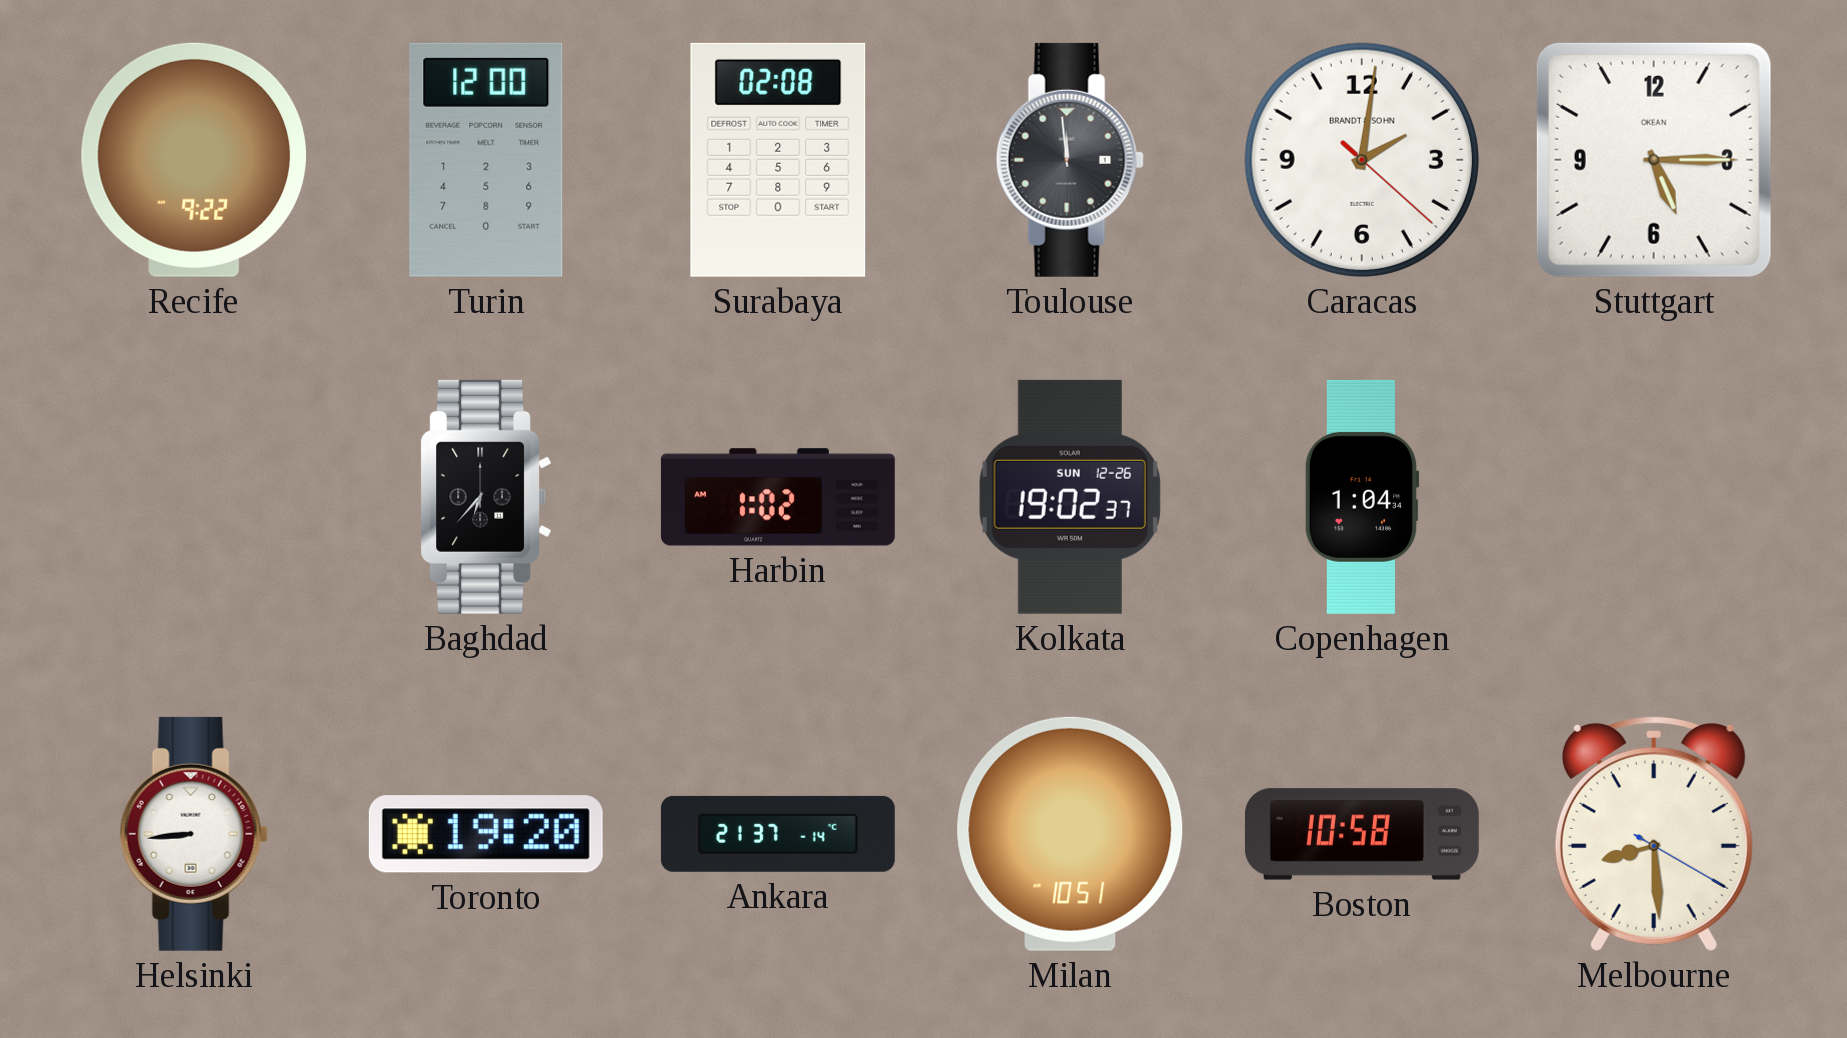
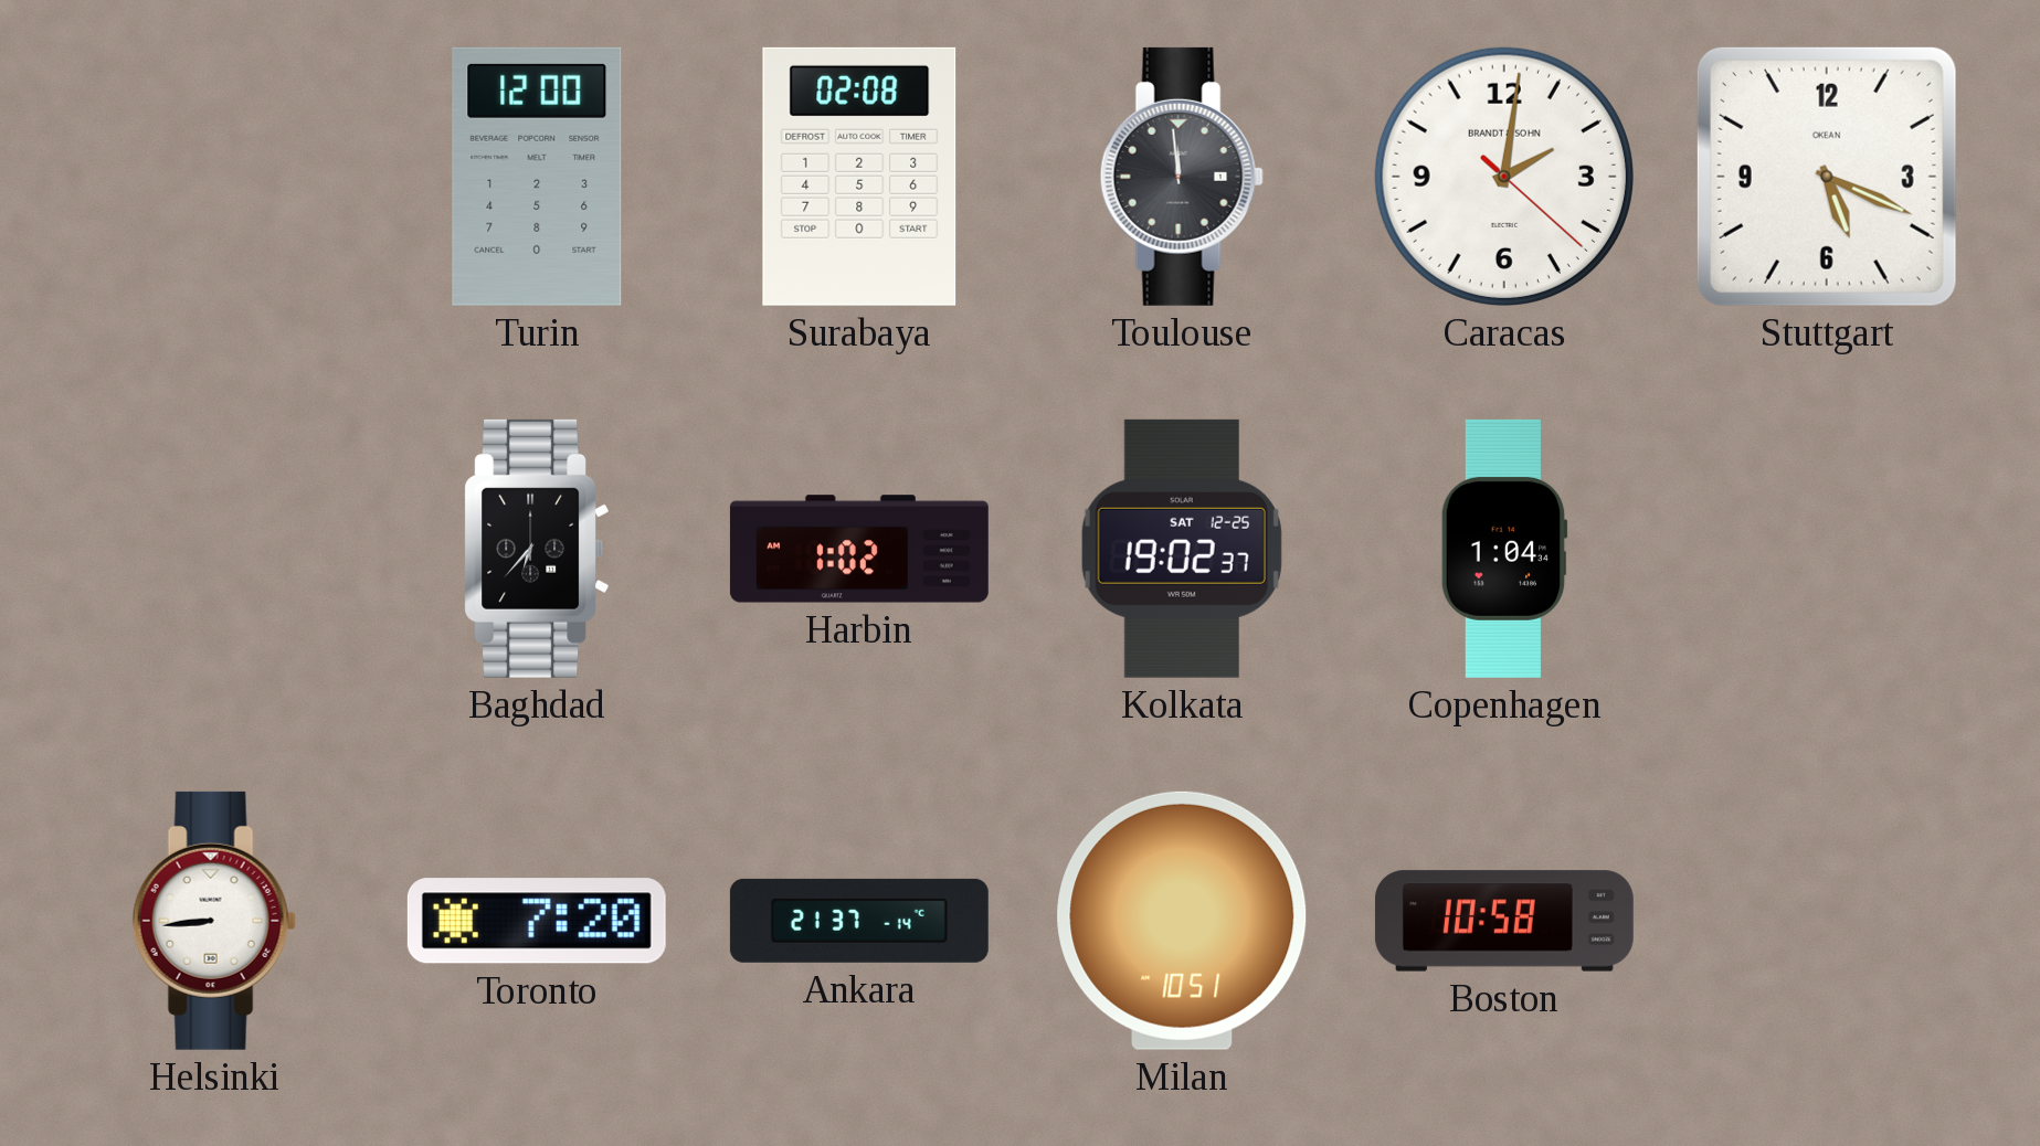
Recife: 9:22 -> none (193, 160)
Stuttgart: 5:15 -> 5:19 (1827, 177)
Kolkata date: SUN 12-26 -> SAT 12-25 (1182, 549)
Toronto: 19:20 -> 7:20 (537, 921)
Melbourne: 8:29 -> none (1654, 833)
